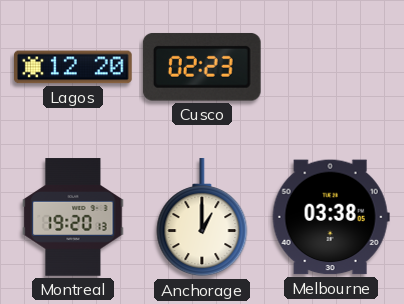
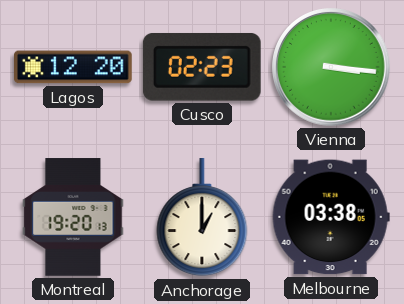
Vienna: none -> 3:16 (331, 67)
